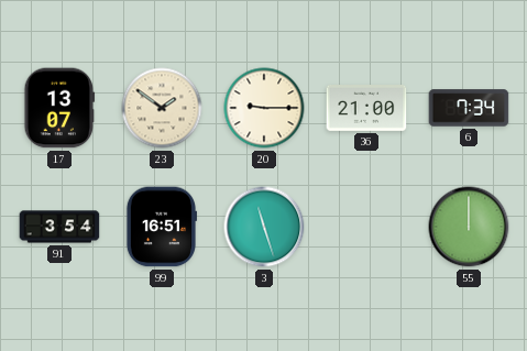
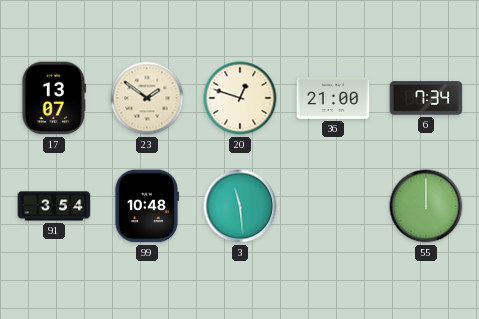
20: 9:15 -> 12:48 (240, 98)
99: 16:51 -> 10:48 (146, 206)
3: 11:27 -> 11:29 (240, 206)
